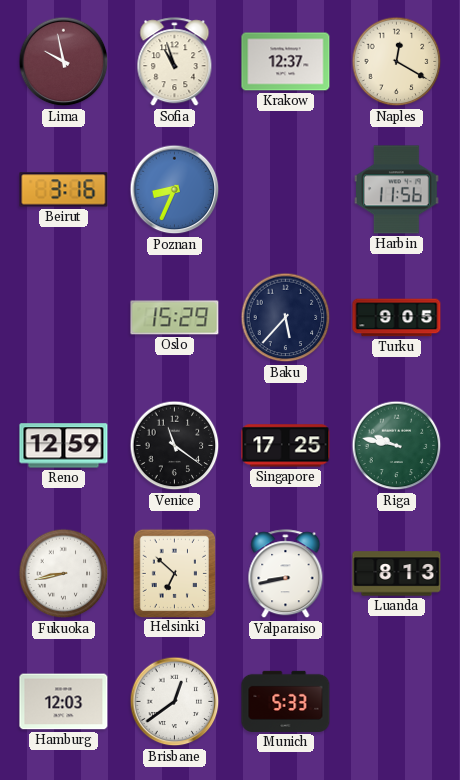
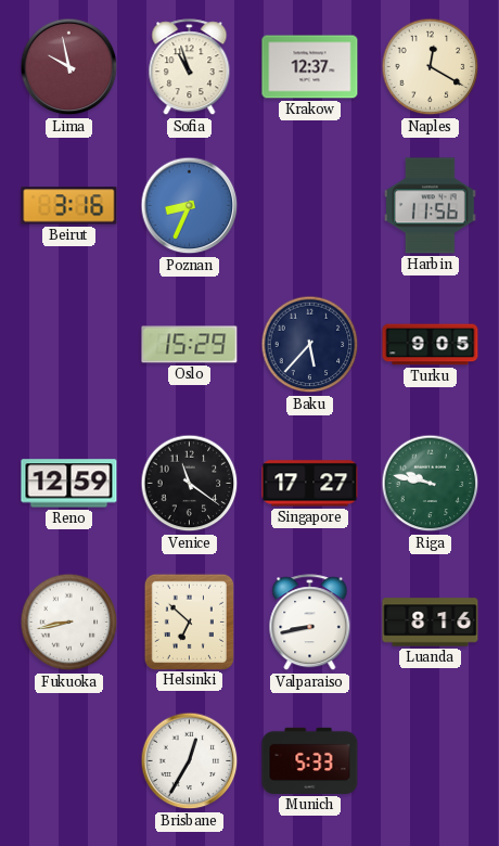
Singapore: 17:25 -> 17:27 (310, 484)
Luanda: 8:13 -> 8:16 (431, 623)
Hamburg: 12:03 -> none (64, 702)
Brisbane: 12:39 -> 12:35 (190, 761)
